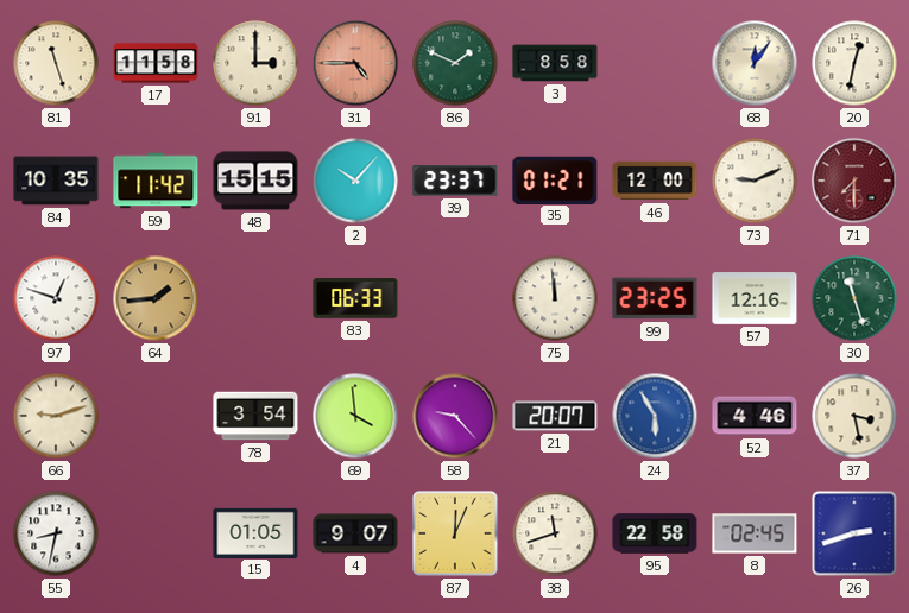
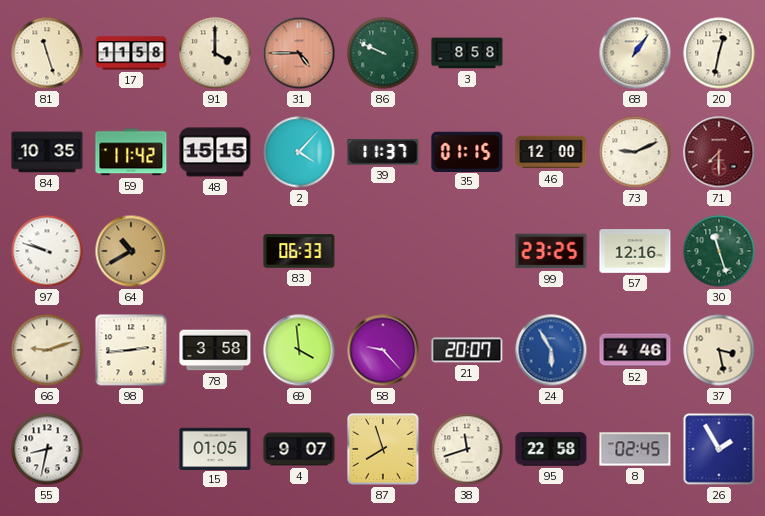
91: 3:00 -> 4:00 (215, 53)
86: 1:49 -> 9:49 (383, 53)
68: 12:06 -> 1:06 (635, 53)
2: 10:07 -> 4:07 (299, 152)
39: 23:37 -> 11:37 (383, 152)
35: 01:21 -> 01:15 (467, 151)
97: 12:48 -> 9:48 (47, 251)
64: 1:44 -> 10:40 (131, 251)
75: 11:59 -> none (555, 298)
98: none -> 2:44 (131, 350)
78: 3:54 -> 3:58 (215, 350)
87: 12:04 -> 7:57 (383, 449)
26: 2:42 -> 1:55 (719, 449)
